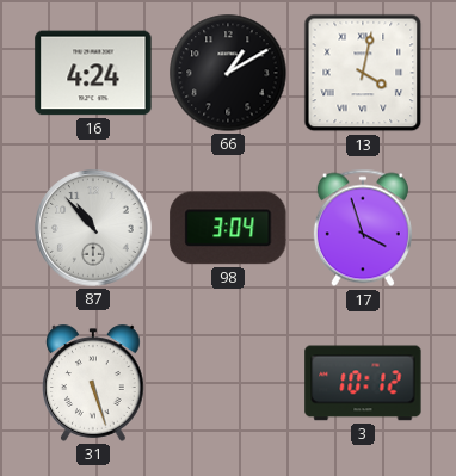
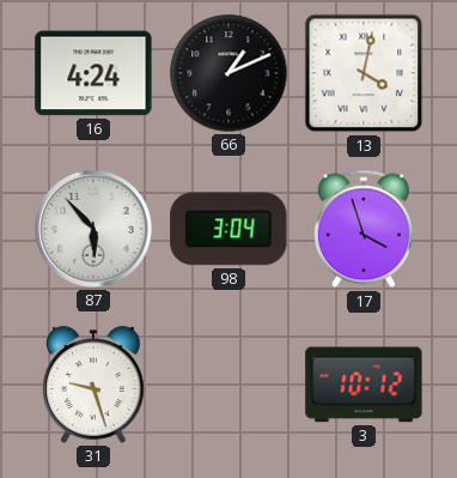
66: 1:10 -> 1:11 (228, 73)
87: 10:53 -> 5:53 (93, 229)
31: 5:27 -> 9:27 (93, 385)
